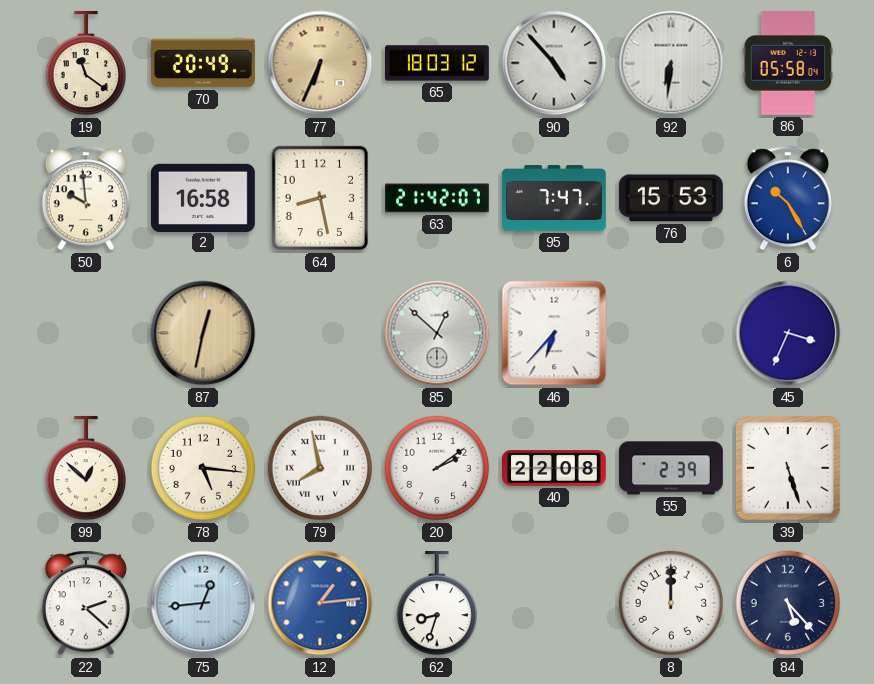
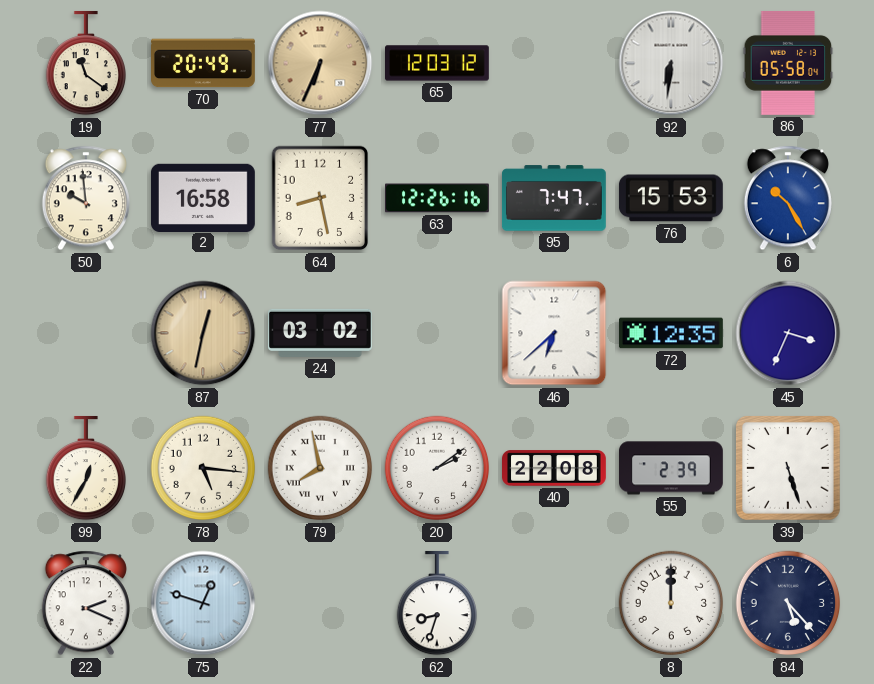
65: 18:03 -> 12:03 (438, 63)
90: 4:53 -> none (554, 63)
63: 21:42 -> 12:26 (438, 198)
24: none -> 03:02 (320, 333)
85: 12:52 -> none (437, 333)
46: 6:37 -> 6:38 (554, 333)
72: none -> 12:35 (672, 333)
99: 12:52 -> 12:35 (85, 468)
22: 2:22 -> 2:19 (86, 603)
75: 12:44 -> 12:48 (203, 603)
12: 1:14 -> none (320, 603)
